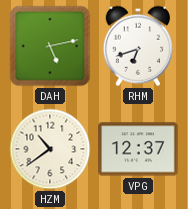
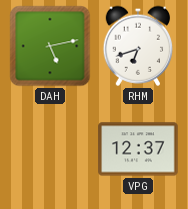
HZM: 10:39 -> none (50, 149)
